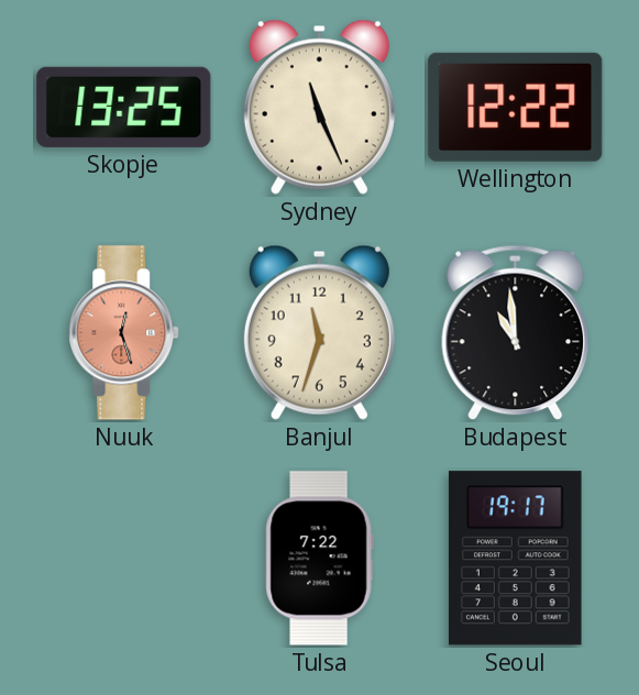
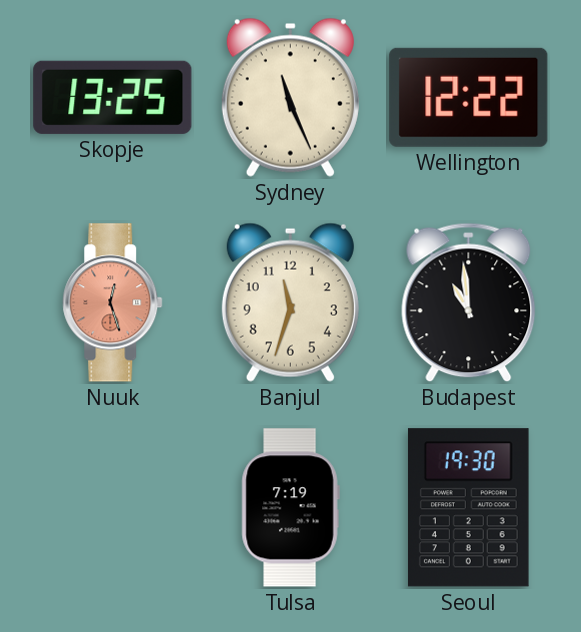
Tulsa: 7:22 -> 7:19 (290, 508)
Seoul: 19:17 -> 19:30 (468, 508)
